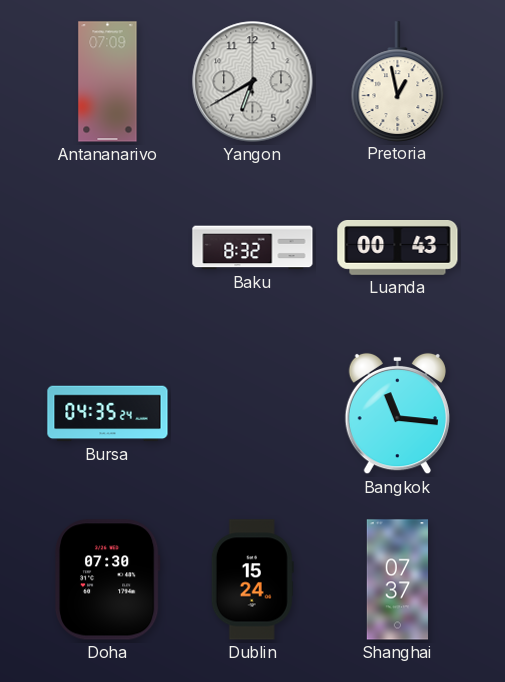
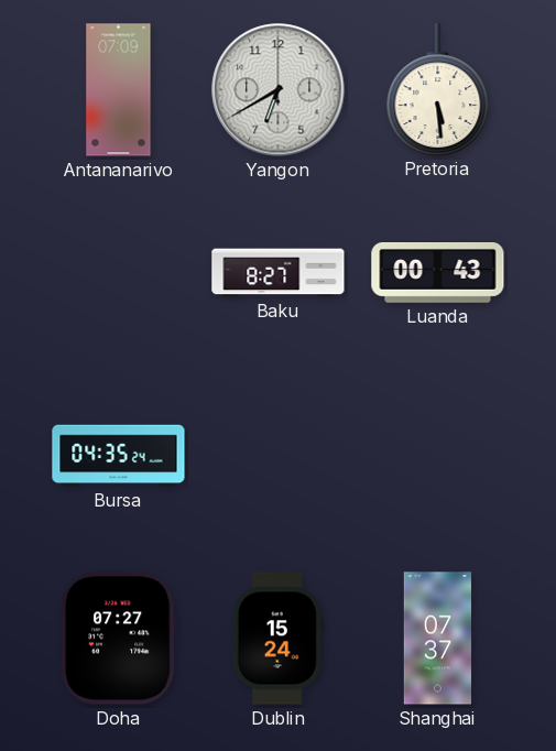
Pretoria: 12:58 -> 5:29 (438, 89)
Baku: 8:32 -> 8:27 (279, 273)
Bangkok: 11:16 -> none (397, 414)
Doha: 07:30 -> 07:27 (118, 639)
